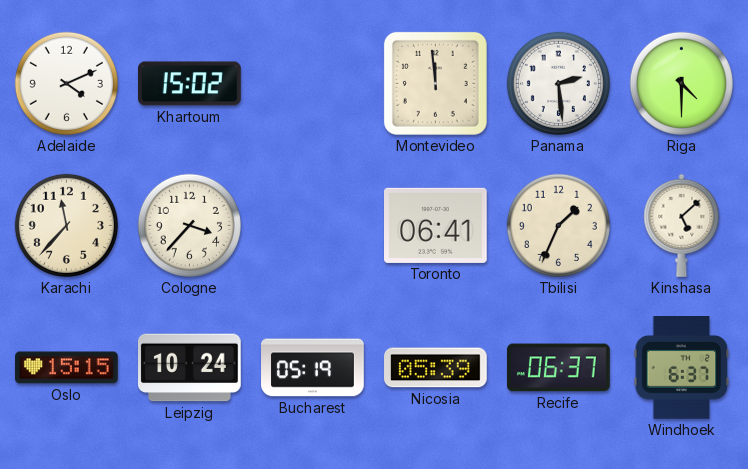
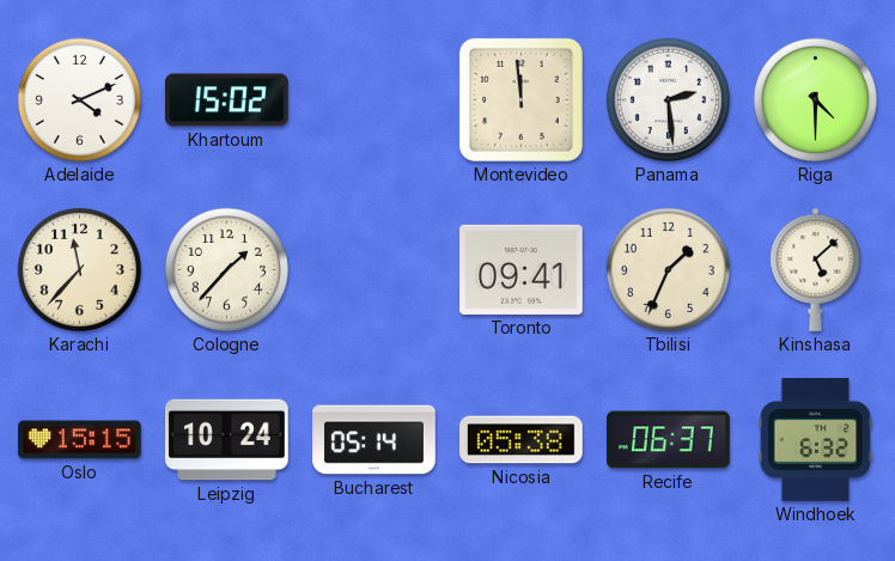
Cologne: 3:37 -> 1:37 (226, 269)
Toronto: 06:41 -> 09:41 (522, 269)
Bucharest: 05:19 -> 05:14 (375, 440)
Nicosia: 05:39 -> 05:38 (522, 440)
Windhoek: 6:37 -> 6:32 (816, 440)
